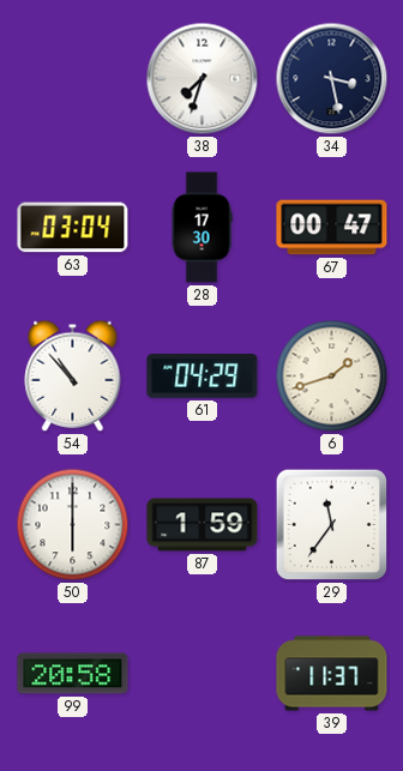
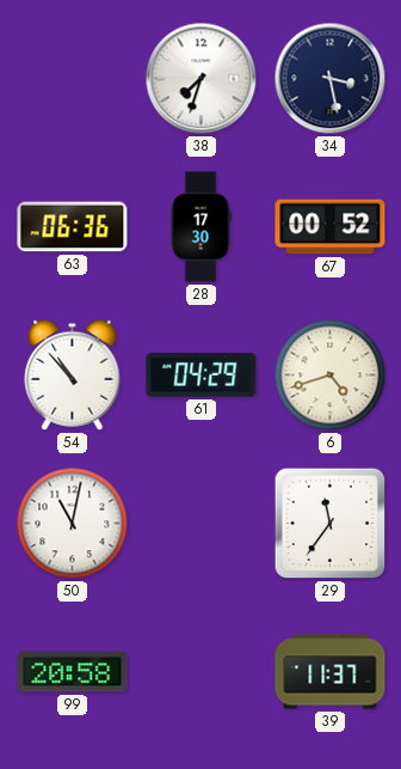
63: 03:04 -> 06:36 (73, 227)
67: 00:47 -> 00:52 (331, 227)
6: 1:42 -> 4:42 (331, 376)
50: 6:00 -> 11:02 (73, 524)
87: 1:59 -> none (203, 525)
